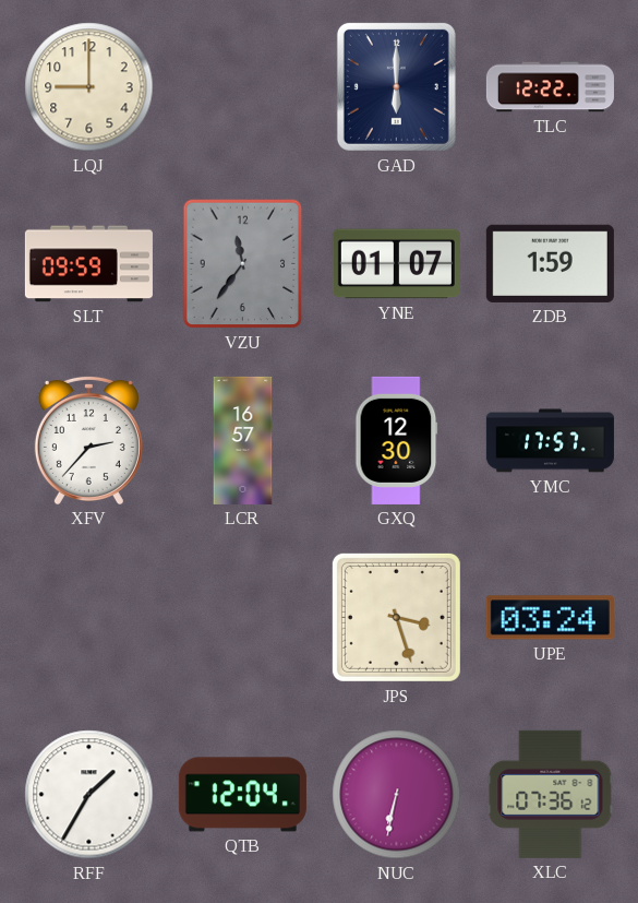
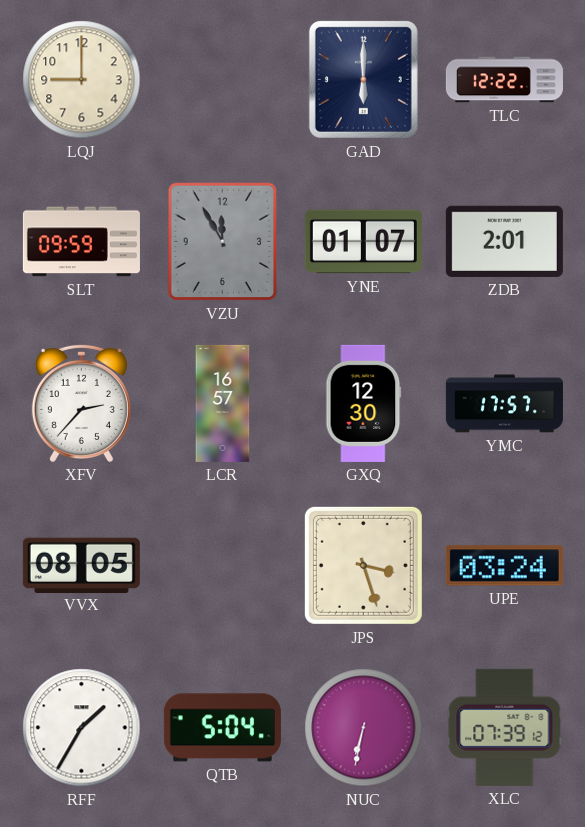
VZU: 11:36 -> 11:55 (223, 242)
ZDB: 1:59 -> 2:01 (504, 241)
VVX: none -> 08:05 (81, 565)
QTB: 12:04 -> 5:04 (222, 728)
XLC: 07:36 -> 07:39 (505, 727)
